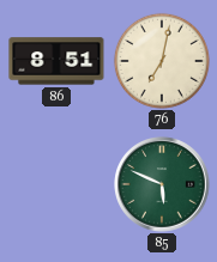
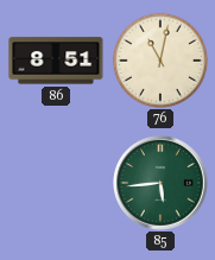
76: 7:02 -> 11:02 (160, 61)
85: 5:49 -> 5:44 (160, 183)
